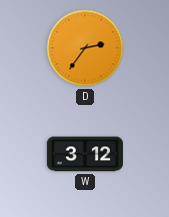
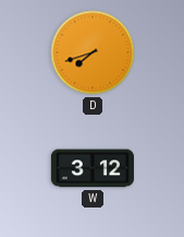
D: 2:36 -> 7:42 (93, 52)
